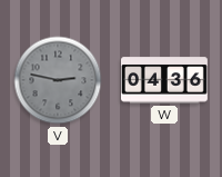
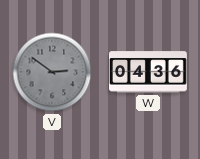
V: 2:47 -> 2:51 (52, 72)
